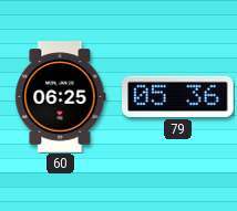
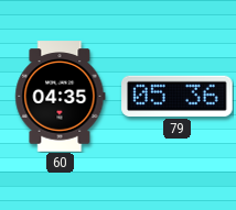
60: 06:25 -> 04:35 (61, 97)
